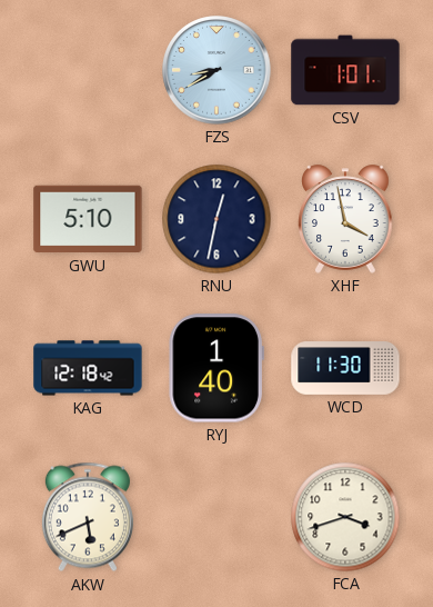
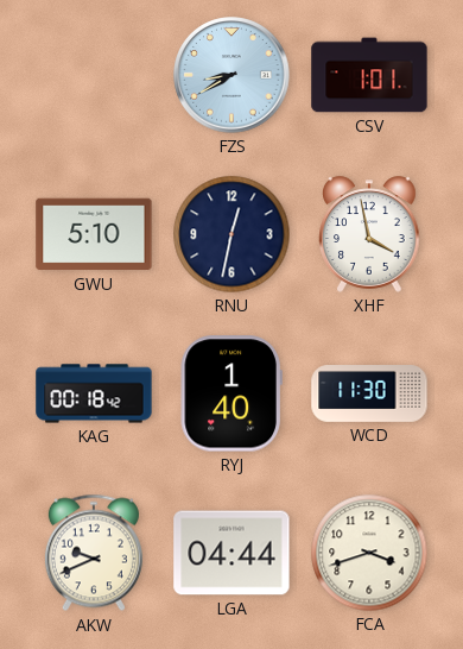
KAG: 12:18 -> 00:18 (94, 393)
AKW: 5:41 -> 9:41 (94, 553)
LGA: none -> 04:44 (231, 553)
